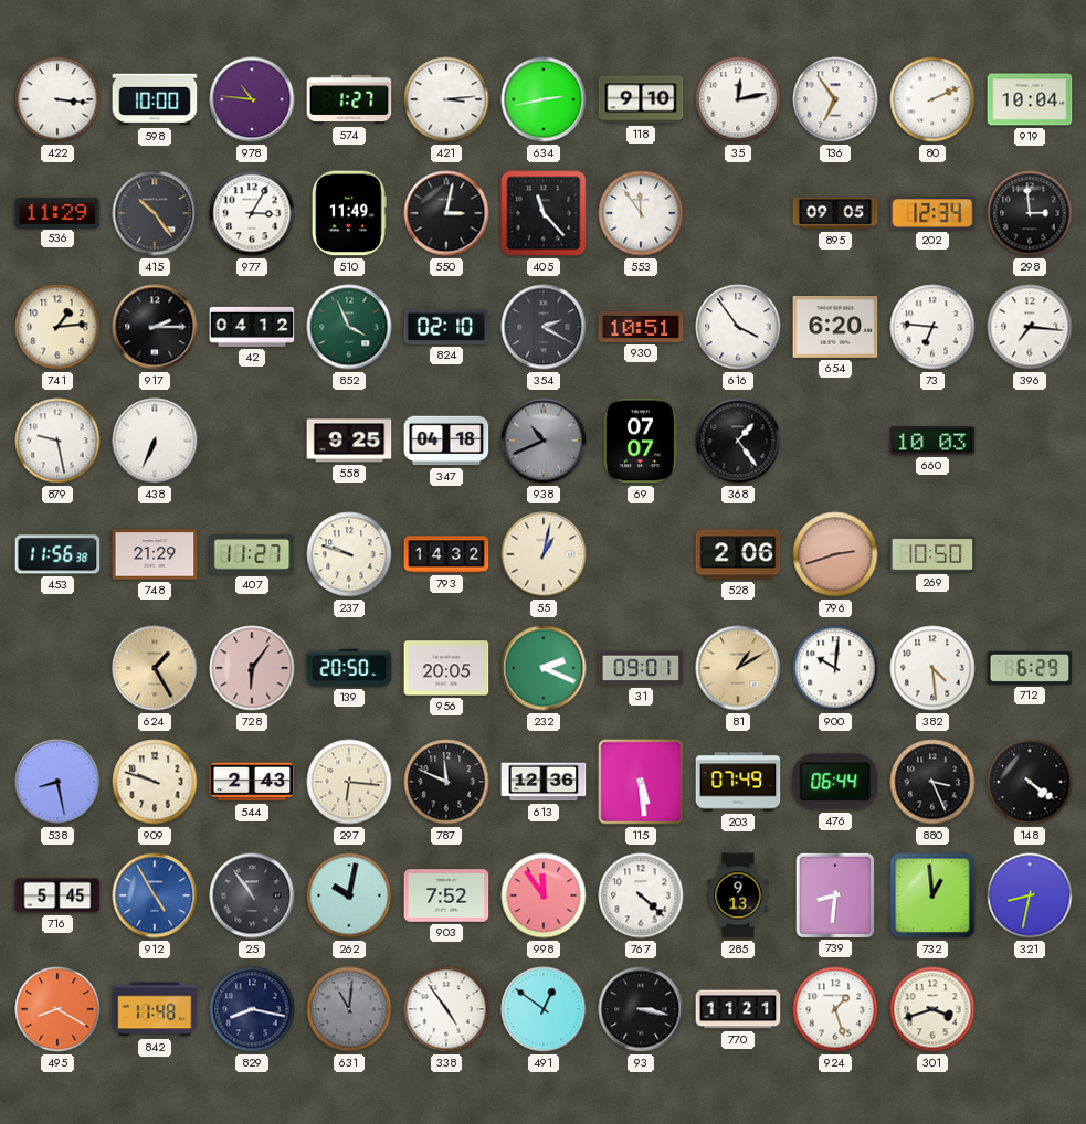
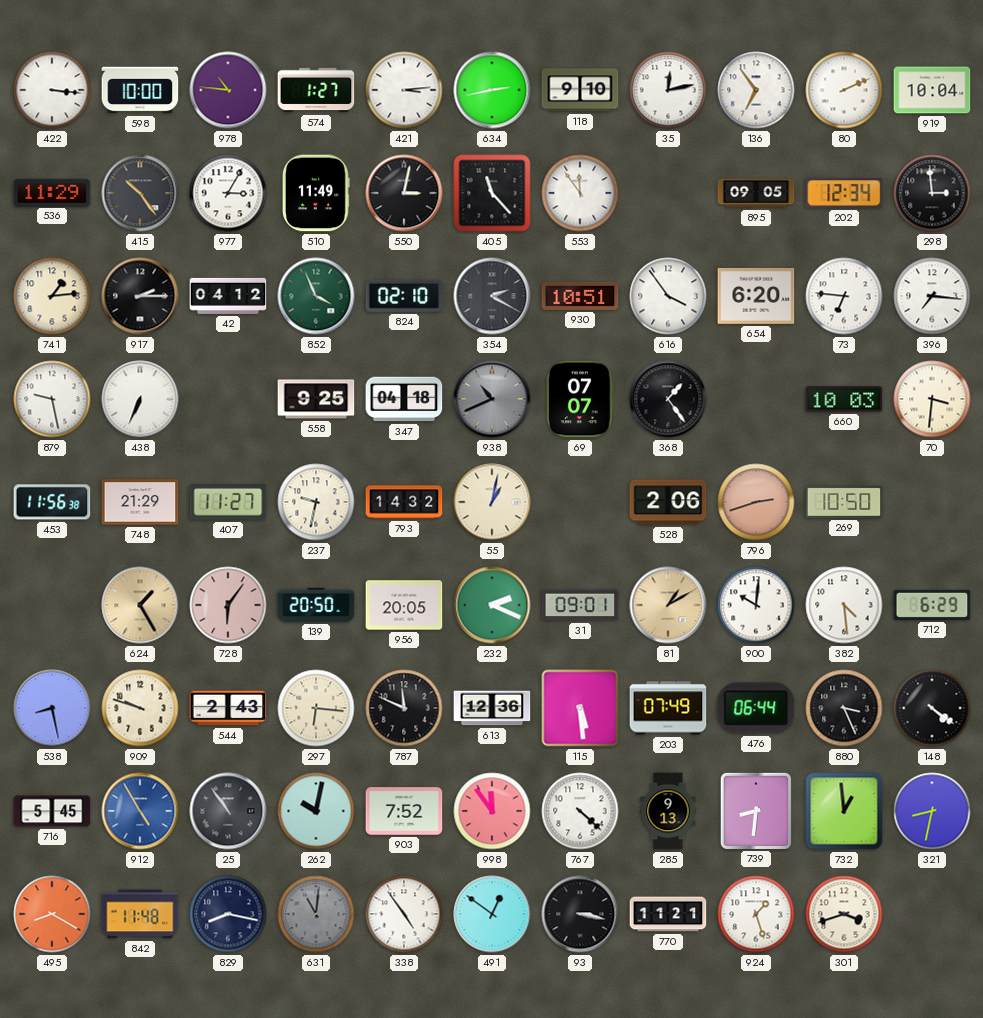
70: none -> 3:31 (932, 399)
237: 9:48 -> 9:32 (316, 502)
